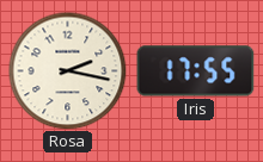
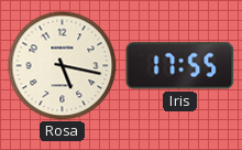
Rosa: 2:17 -> 5:17 (63, 66)
